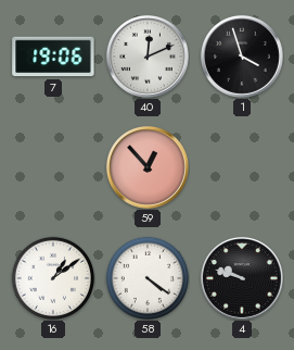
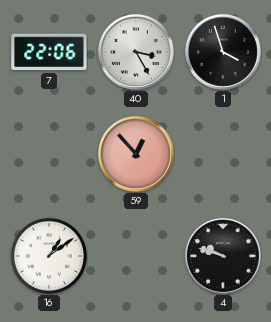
7: 19:06 -> 22:06 (49, 52)
40: 12:11 -> 3:25 (136, 52)
58: 4:21 -> none (146, 277)
